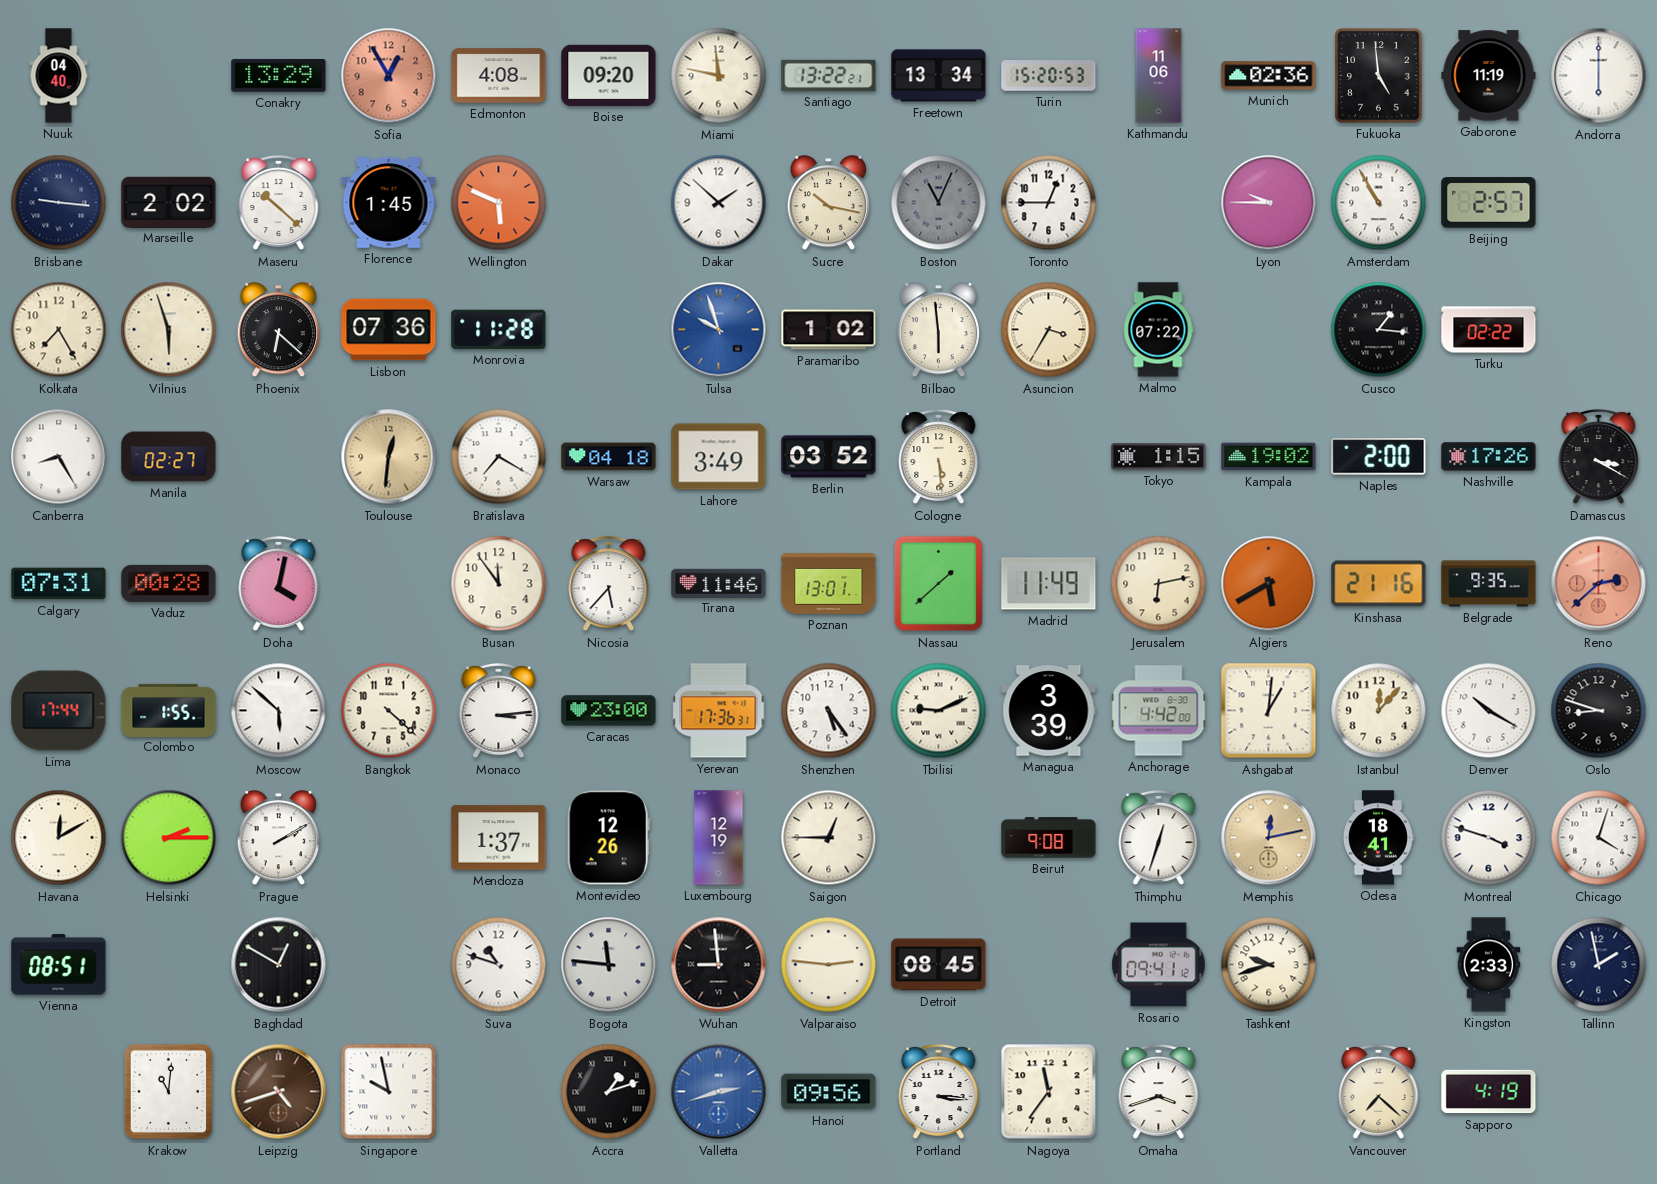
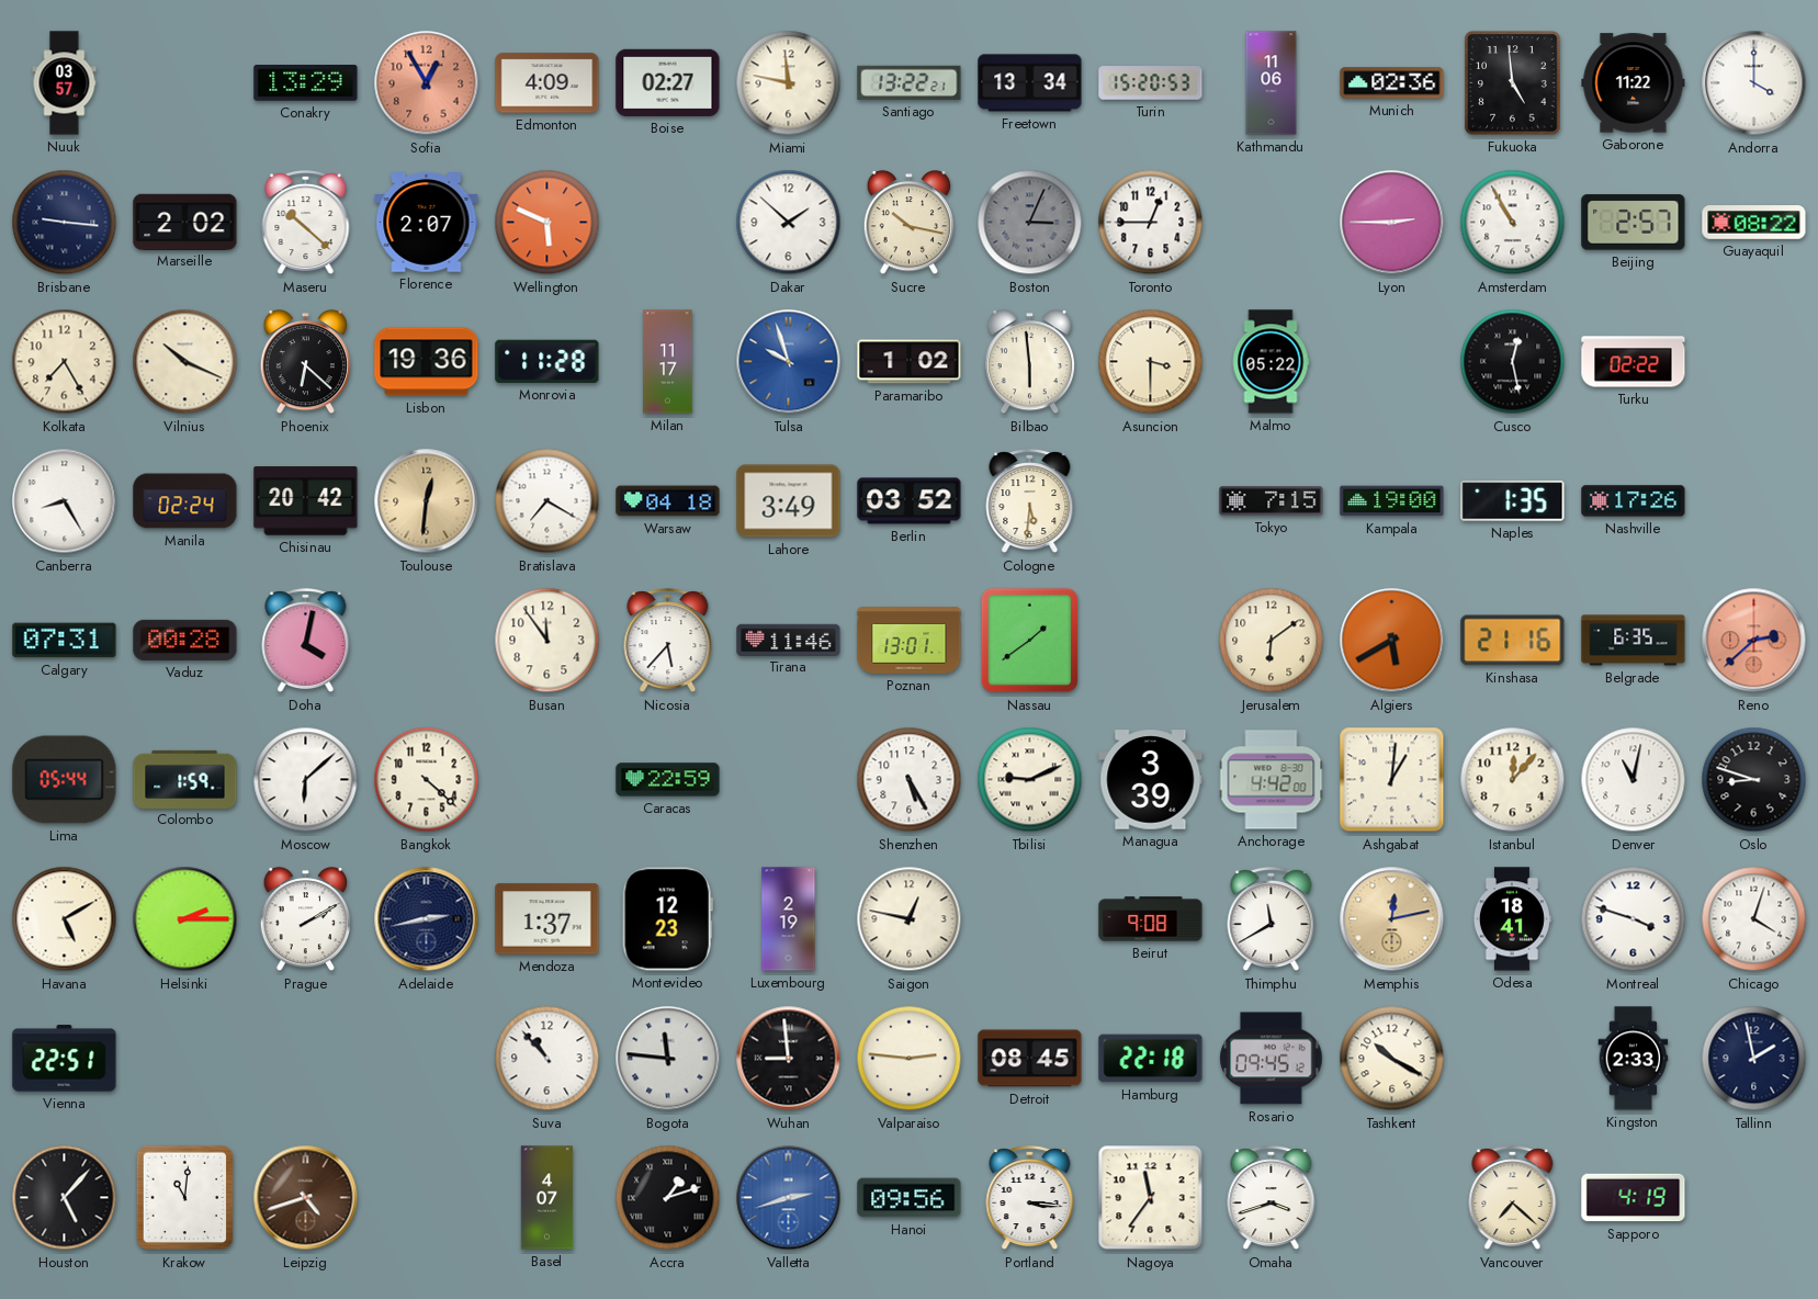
Nuuk: 04:40 -> 03:57 (65, 83)
Edmonton: 4:08 -> 4:09 (547, 83)
Boise: 09:20 -> 02:27 (668, 82)
Gaborone: 11:19 -> 11:22 (1634, 83)
Andorra: 6:00 -> 4:00 (1754, 83)
Florence: 1:45 -> 2:07 (427, 223)
Boston: 11:04 -> 3:04 (1030, 223)
Lyon: 9:45 -> 2:45 (1392, 223)
Guayaquil: none -> 08:22 (1754, 223)
Vilnius: 5:57 -> 10:19 (185, 362)
Lisbon: 07:36 -> 19:36 (427, 362)
Milan: none -> 11:17 (668, 362)
Asuncion: 3:35 -> 3:30 (1151, 362)
Malmo: 07:22 -> 05:22 (1271, 362)
Cusco: 1:16 -> 12:28 (1513, 362)
Manila: 02:27 -> 02:24 (185, 501)
Chisinau: none -> 20:42 (306, 501)
Cologne: 5:29 -> 5:31 (1030, 501)
Tokyo: 1:15 -> 7:15 (1272, 501)
Kampala: 19:02 -> 19:00 (1392, 501)
Naples: 2:00 -> 1:35 (1513, 501)
Damascus: 3:20 -> none (1599, 457)
Nassau: 1:38 -> 1:39 (1030, 641)
Madrid: 11:49 -> none (1049, 584)
Jerusalem: 6:13 -> 6:09 (1272, 641)
Belgrade: 9:35 -> 6:35 (1634, 641)
Lima: 17:44 -> 05:44 (65, 780)
Colombo: 1:55 -> 1:59 (185, 779)
Moscow: 5:52 -> 6:08 (306, 780)
Monaco: 3:14 -> none (499, 711)
Caracas: 23:00 -> 22:59 (668, 780)
Yerevan: 17:36 -> none (719, 711)
Shenzhen: 5:24 -> 5:25 (910, 780)
Denver: 10:20 -> 11:02 (1634, 780)
Havana: 12:10 -> 5:10 (65, 919)
Adelaide: none -> 2:43 (427, 919)
Montevideo: 12:26 -> 12:23 (667, 919)
Luxembourg: 12:19 -> 2:19 (789, 919)
Saigon: 12:45 -> 12:47 (910, 919)
Thimphu: 12:33 -> 11:40 (1272, 919)
Vienna: 08:51 -> 22:51 (65, 1059)
Baghdad: 12:50 -> none (279, 965)
Suva: 10:48 -> 10:53 (547, 1059)
Hamburg: none -> 22:18 (1151, 1059)
Rosario: 09:41 -> 09:45 (1272, 1059)
Tashkent: 9:42 -> 10:20 (1392, 1059)
Houston: none -> 5:07 (65, 1198)
Singapore: 9:58 -> none (389, 1092)
Basel: none -> 4:07 (547, 1198)
